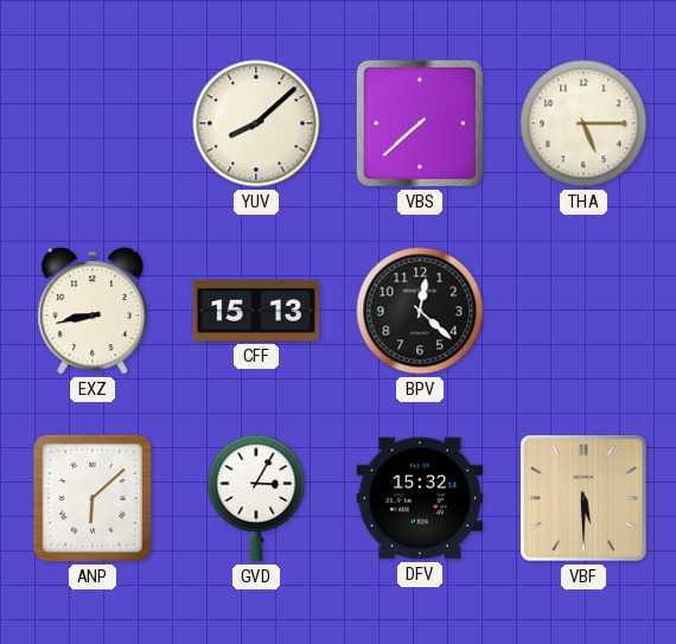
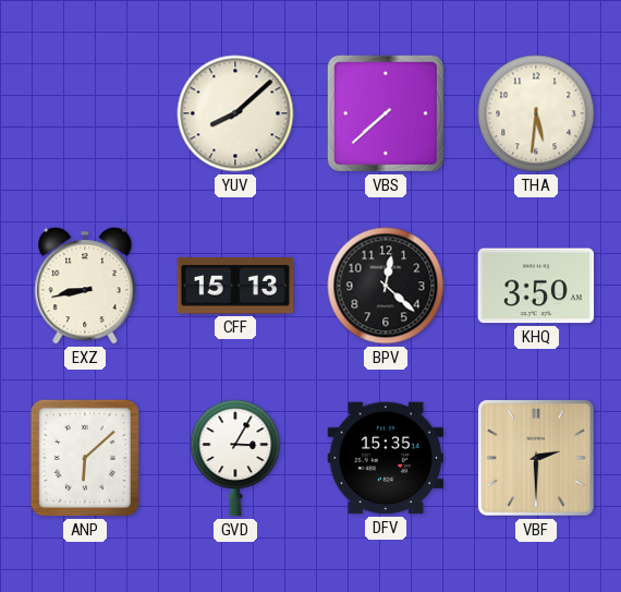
THA: 5:15 -> 5:31 (536, 113)
KHQ: none -> 3:50 (536, 286)
DFV: 15:32 -> 15:35 (386, 458)
VBF: 5:30 -> 2:30 (536, 458)
